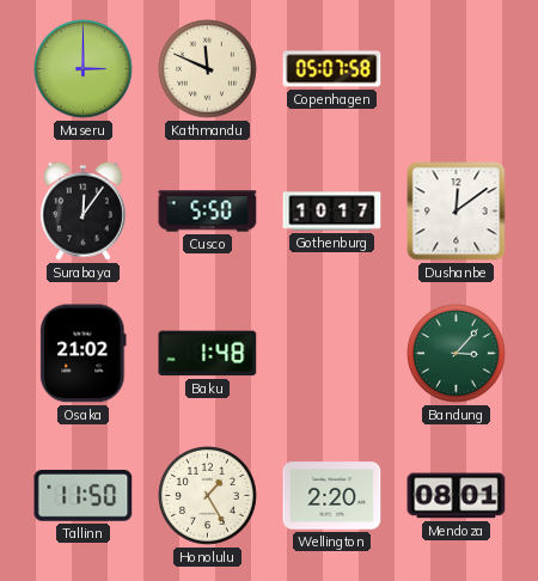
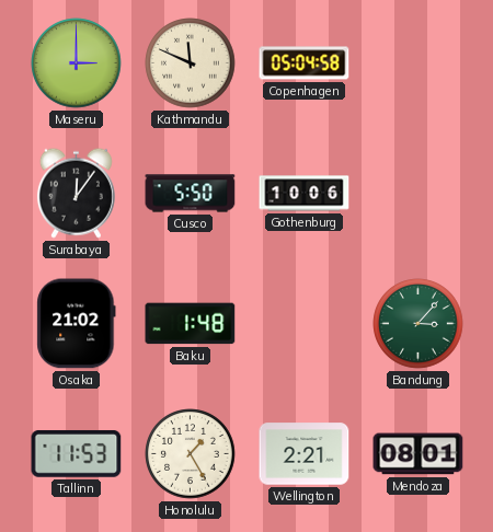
Copenhagen: 05:07 -> 05:04 (305, 63)
Gothenburg: 10:17 -> 10:06 (305, 194)
Dushanbe: 12:09 -> none (457, 212)
Tallinn: 11:50 -> 11:53 (77, 454)
Wellington: 2:20 -> 2:21 (305, 454)
